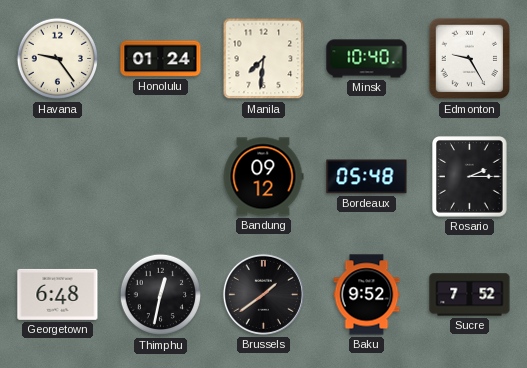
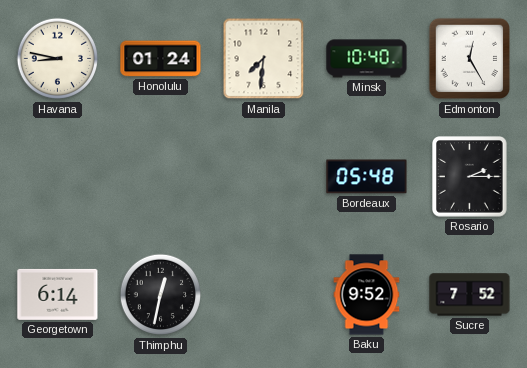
Havana: 9:24 -> 8:47 (58, 59)
Edmonton: 9:25 -> 12:25 (470, 59)
Bandung: 09:12 -> none (263, 177)
Georgetown: 6:48 -> 6:14 (58, 294)
Brussels: 1:39 -> none (263, 294)
